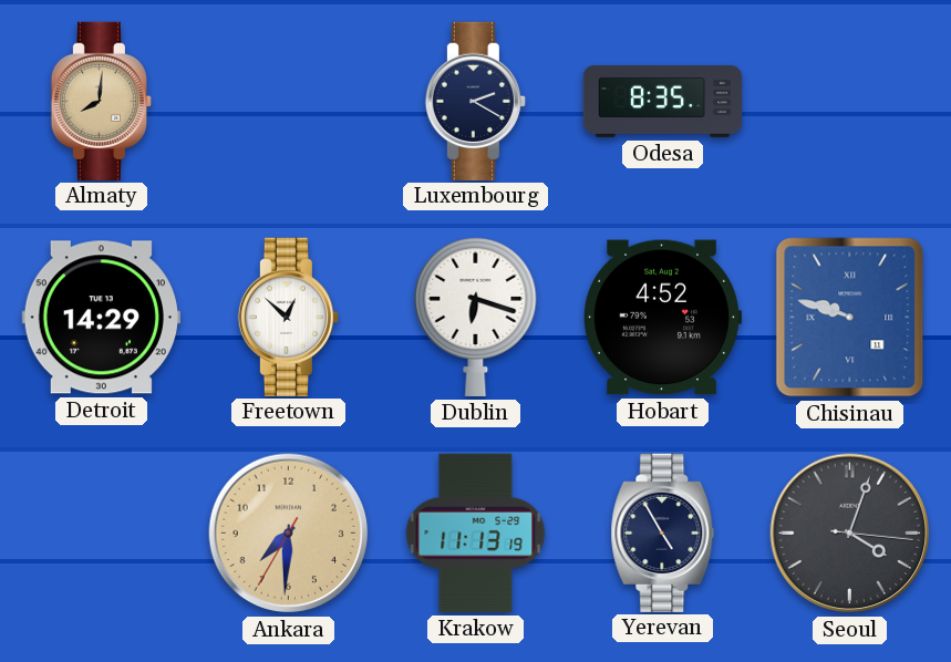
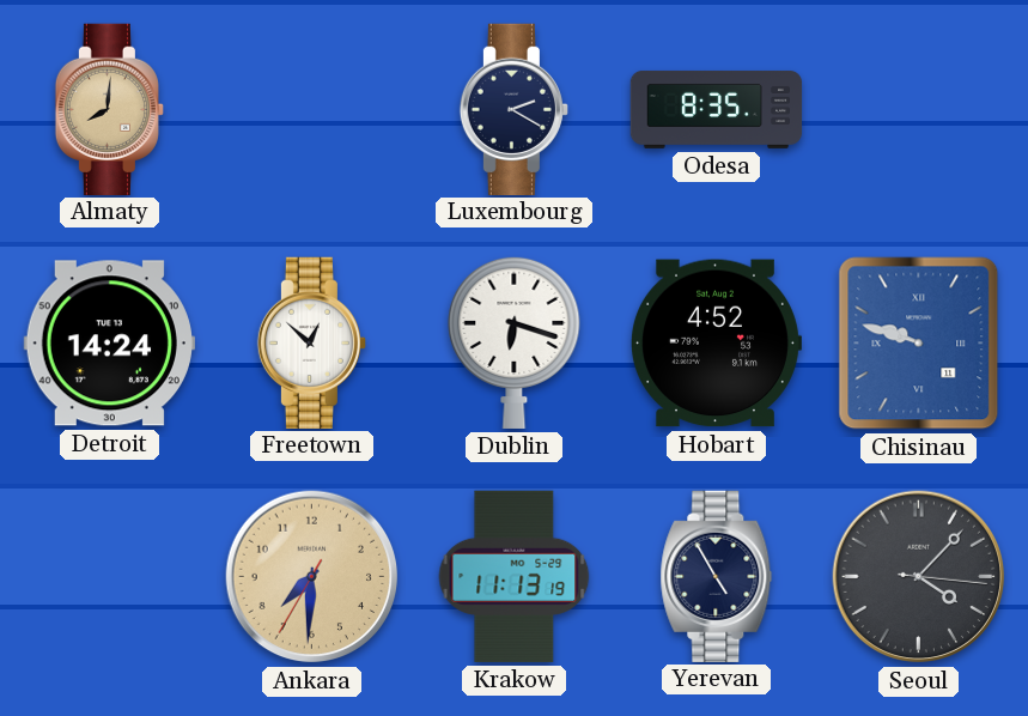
Detroit: 14:29 -> 14:24 (109, 344)
Seoul: 4:03 -> 4:07 (919, 577)
